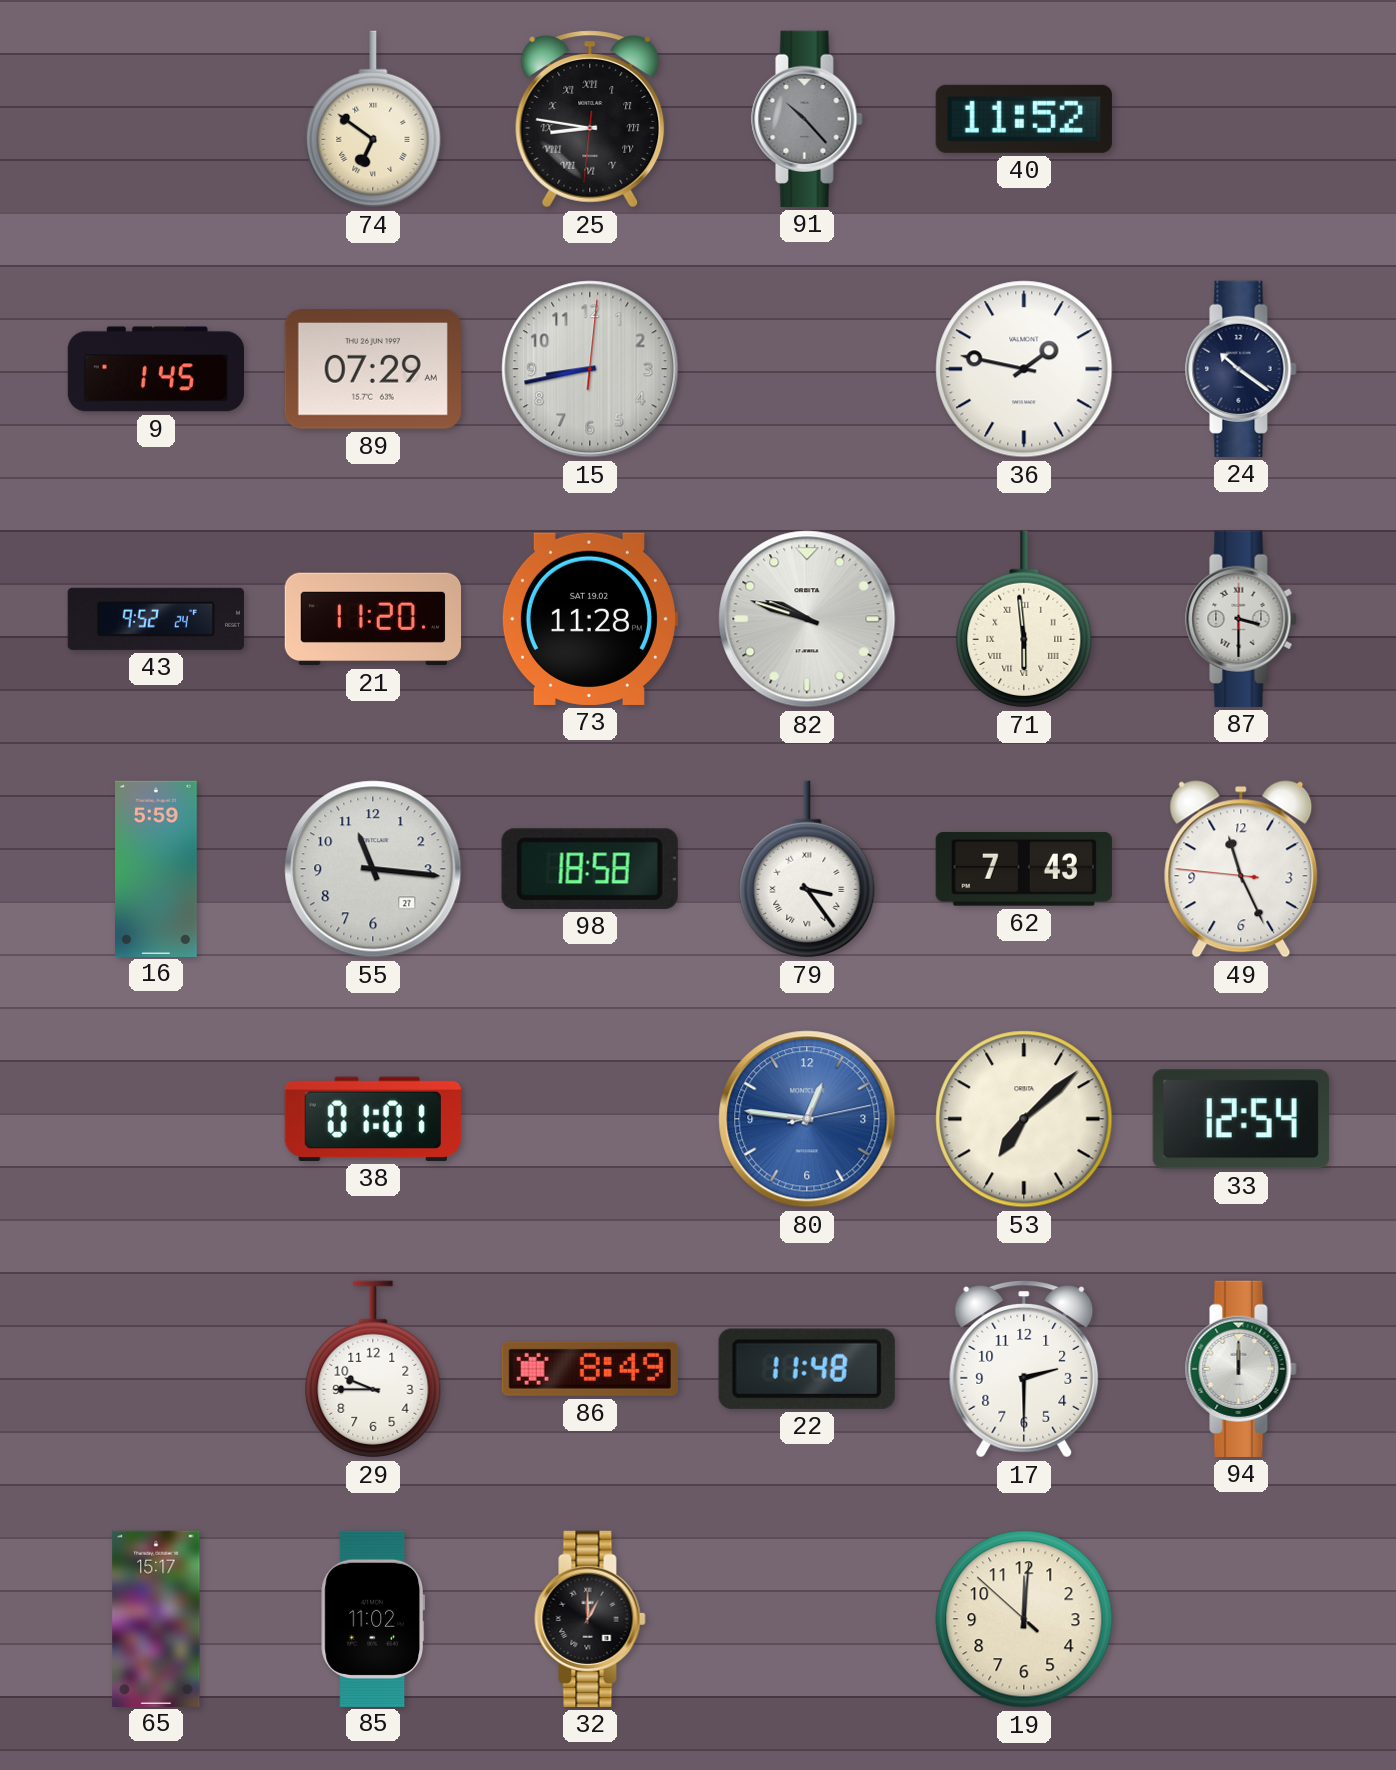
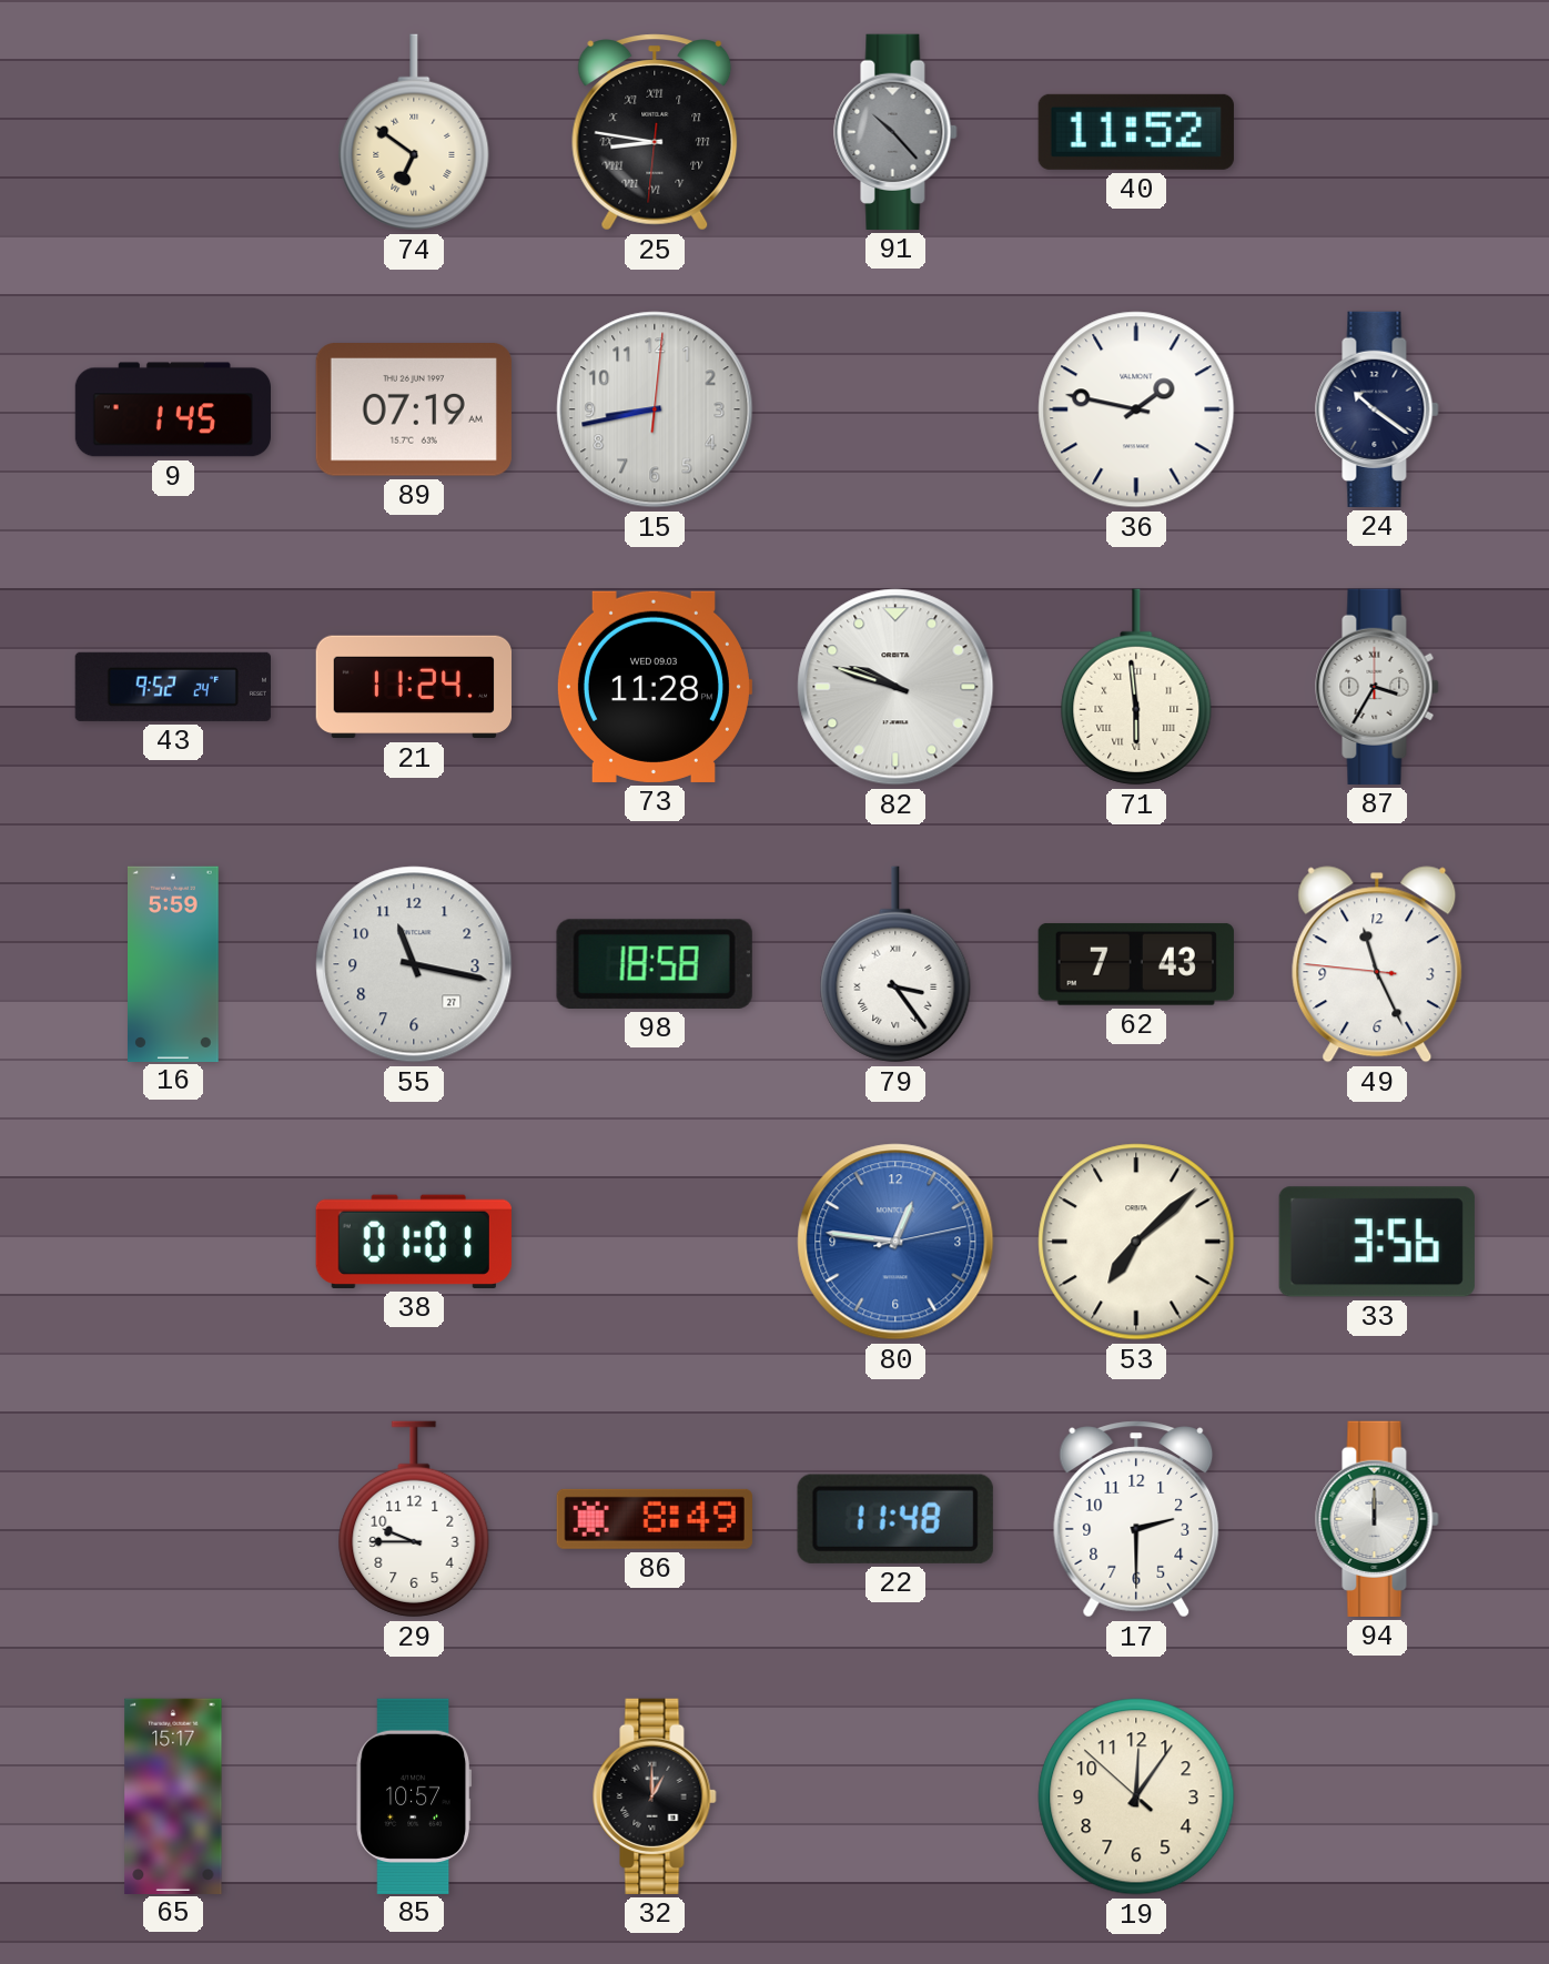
89: 07:29 -> 07:19 (414, 409)
21: 11:20 -> 11:24 (413, 687)
73 date: SAT 19.02 -> WED 09.03 (654, 687)
87: 3:30 -> 3:35 (1377, 687)
55: 11:16 -> 11:17 (414, 964)
33: 12:54 -> 3:56 (1377, 1242)
85: 11:02 -> 10:57 (413, 1795)
19: 12:00 -> 12:05 (1136, 1796)
